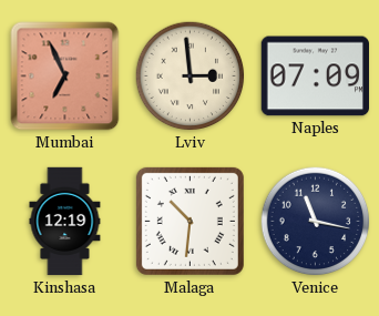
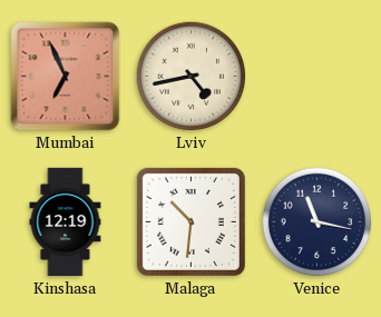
Lviv: 2:59 -> 4:43 (192, 77)
Naples: 07:09 -> none (315, 77)
